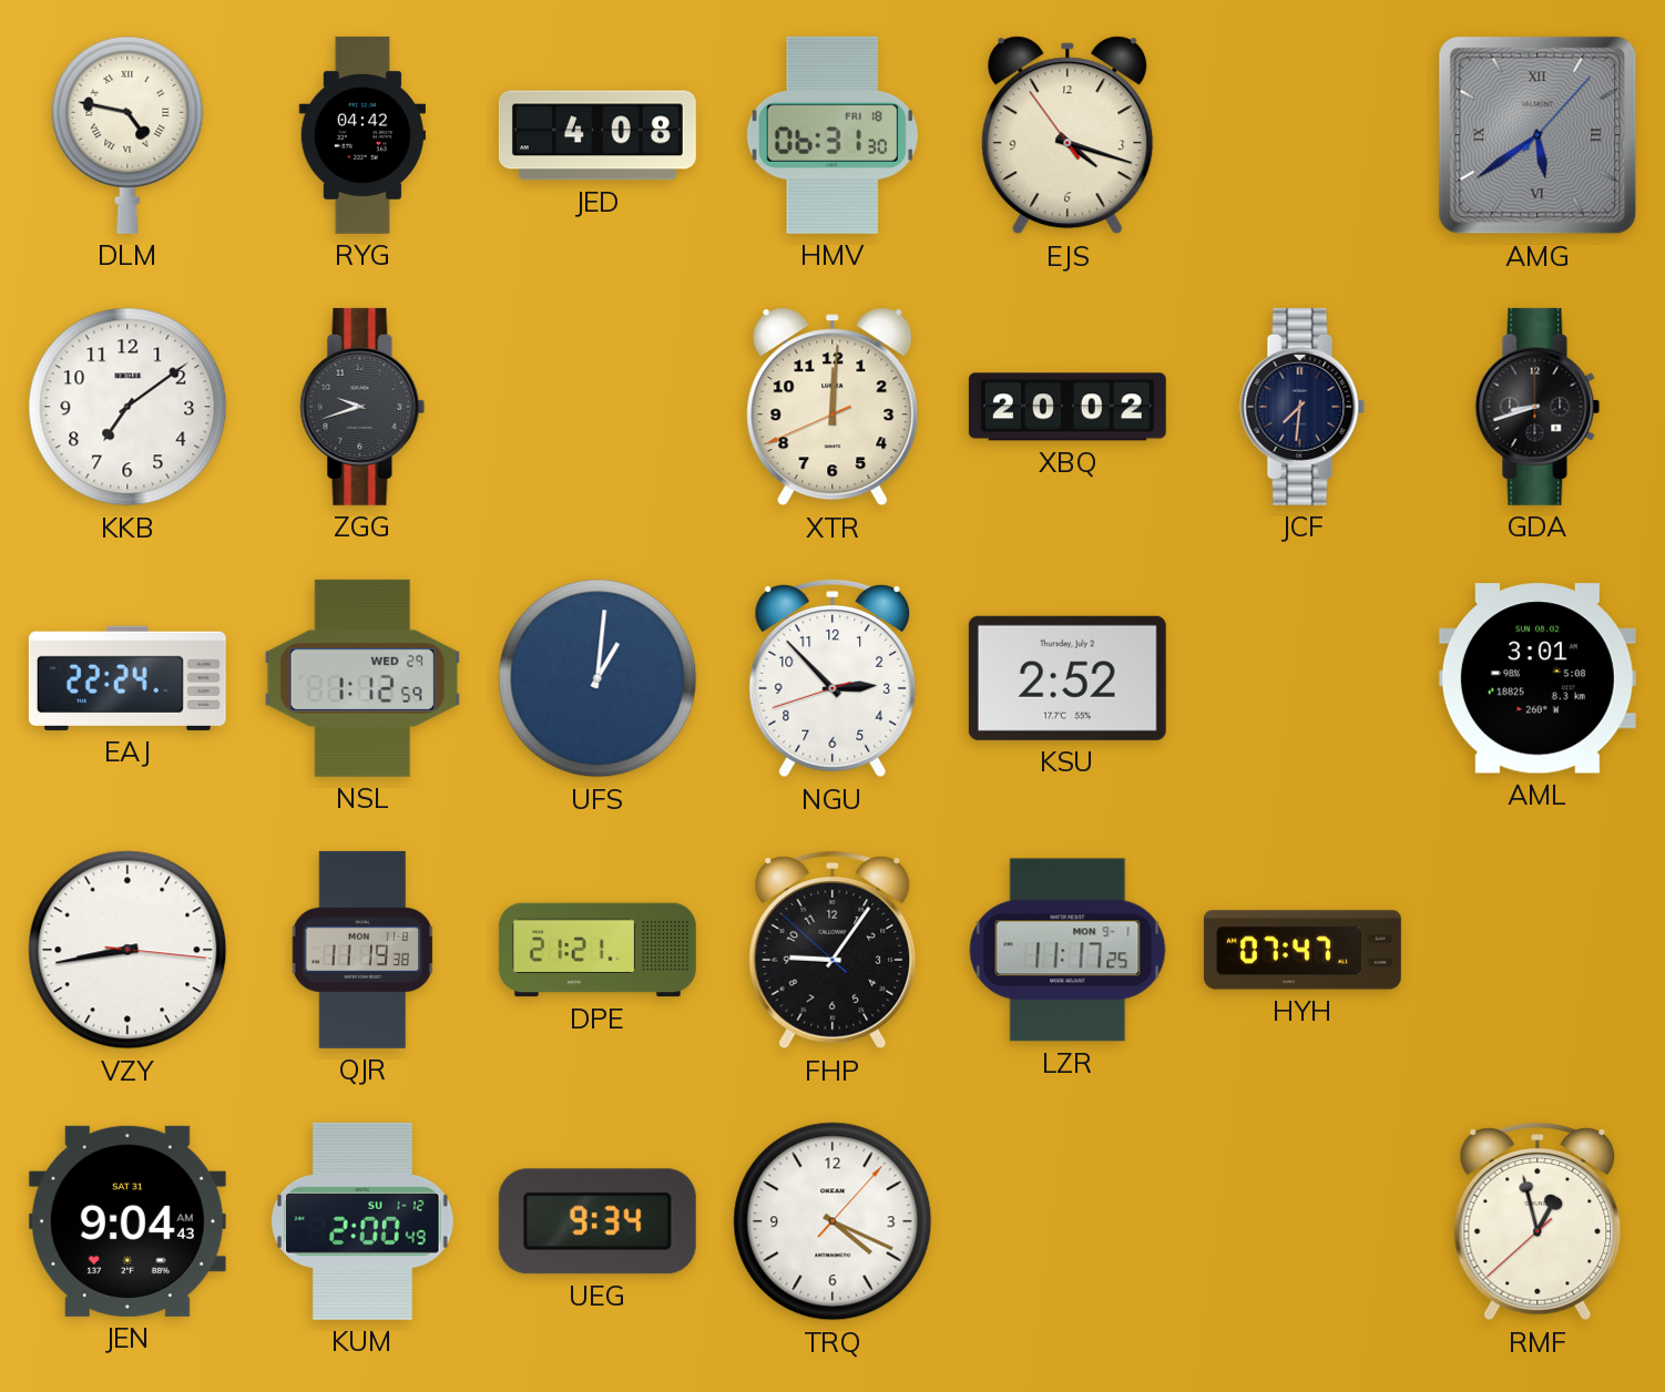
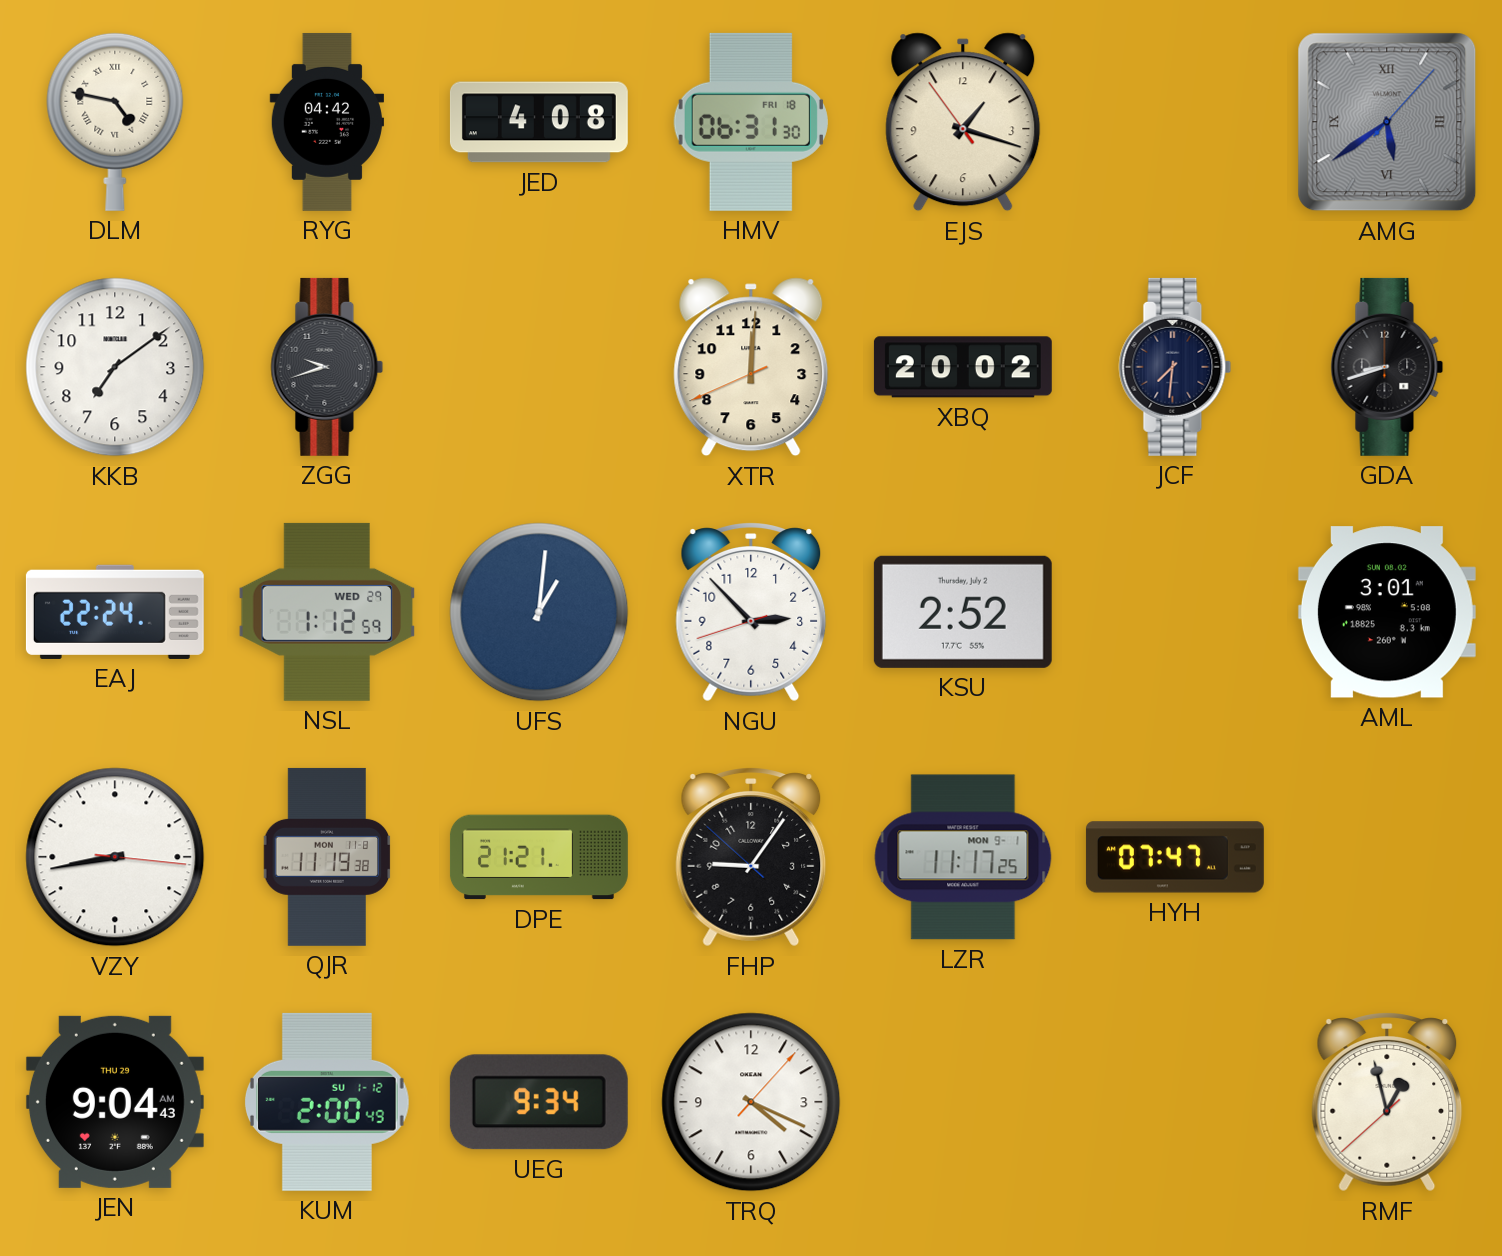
EJS: 4:17 -> 1:17 (963, 122)
JEN date: SAT 31 -> THU 29 (115, 1102)
